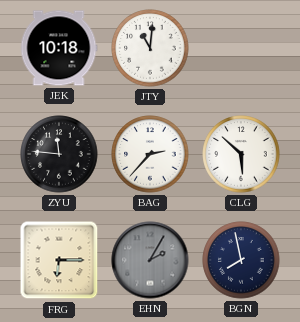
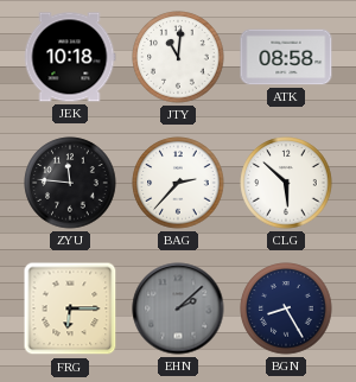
ATK: none -> 08:58 (286, 57)
EHN: 2:05 -> 2:08 (178, 308)
BGN: 7:58 -> 8:25 (286, 308)
